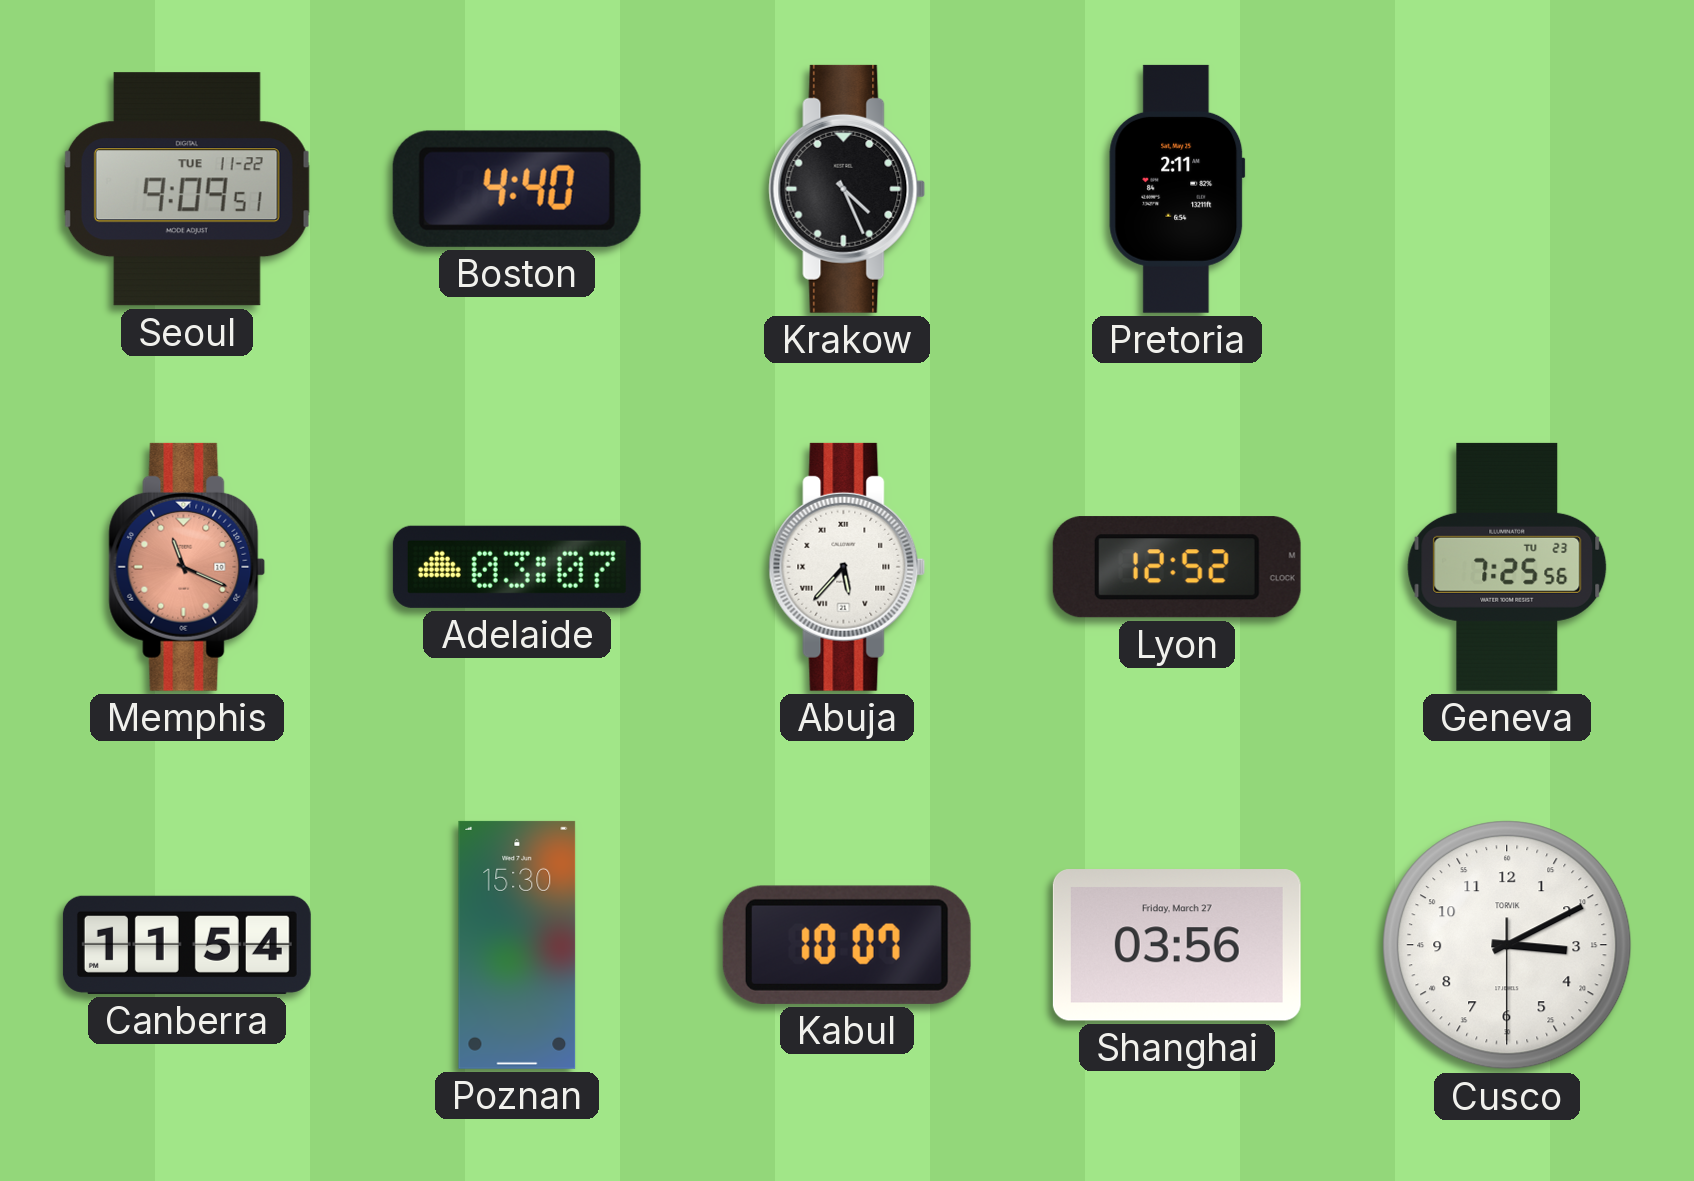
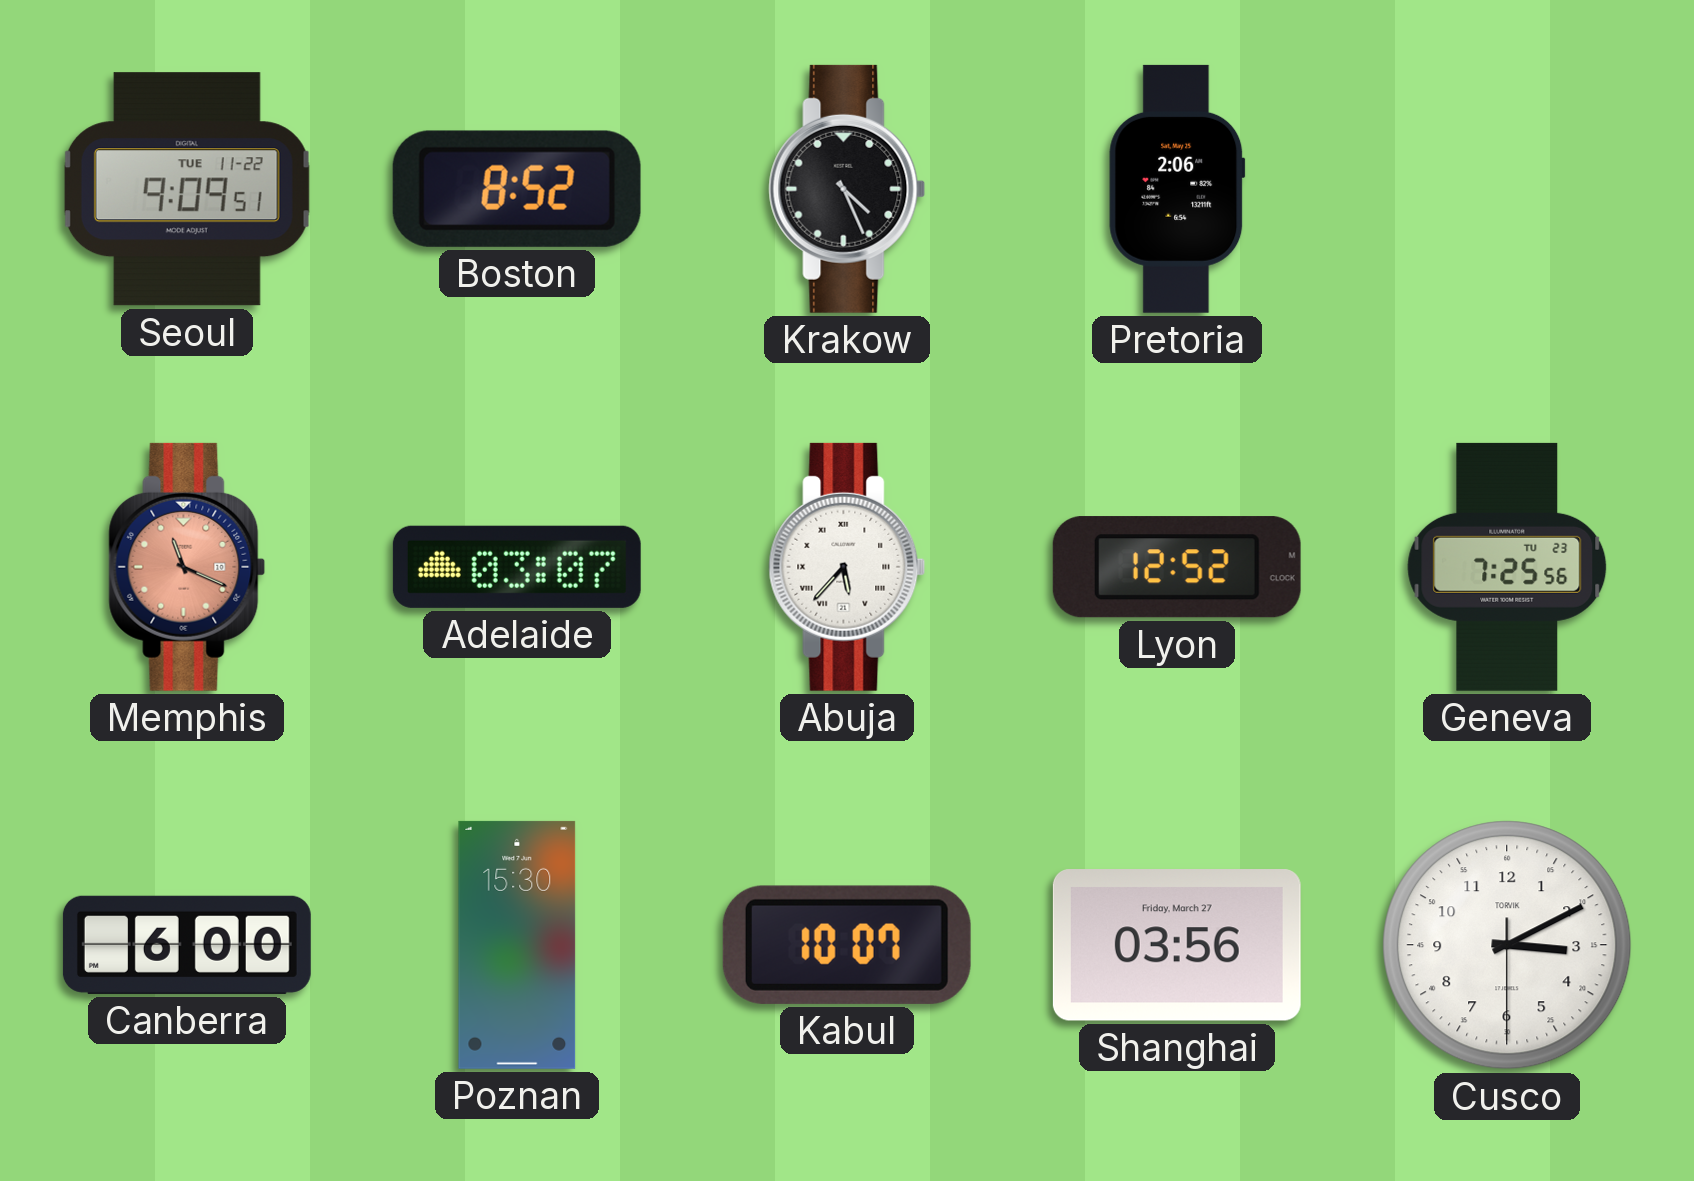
Boston: 4:40 -> 8:52 (517, 189)
Pretoria: 2:11 -> 2:06 (1177, 189)
Canberra: 11:54 -> 6:00 (187, 945)
